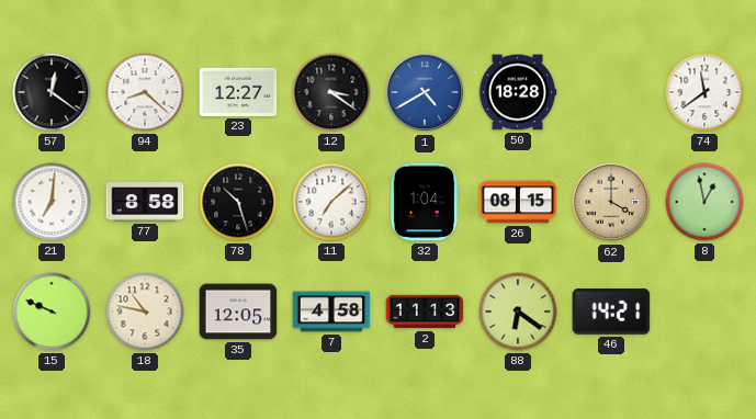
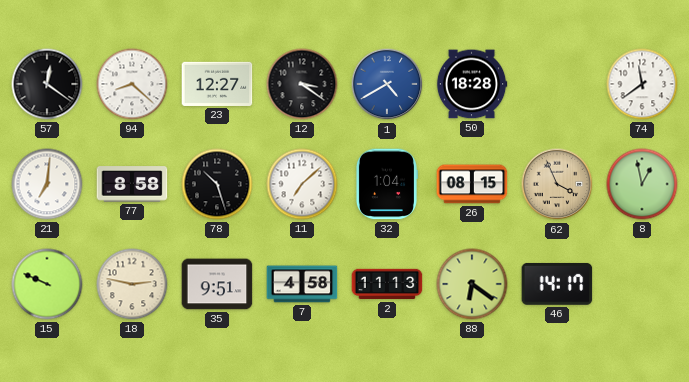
62: 4:00 -> 3:56 (557, 184)
18: 10:47 -> 2:47 (132, 284)
35: 12:05 -> 9:51 (217, 284)
46: 14:21 -> 14:17 (557, 284)
